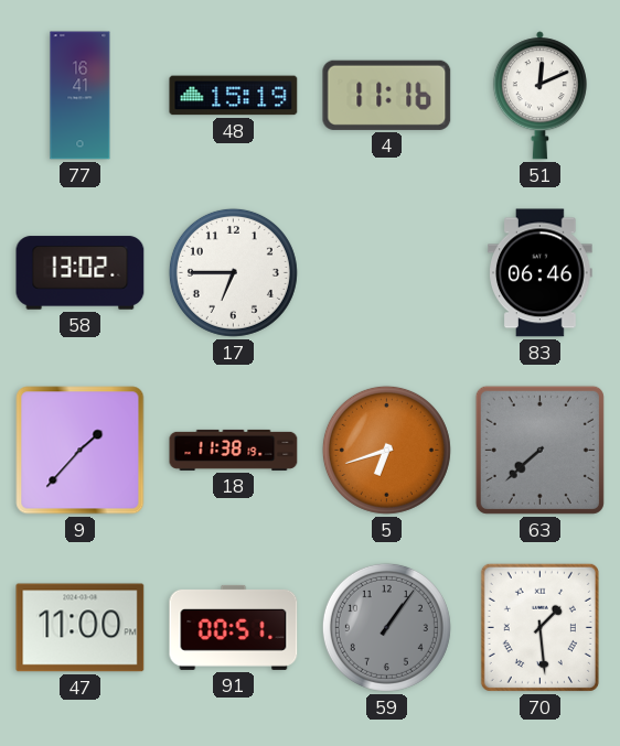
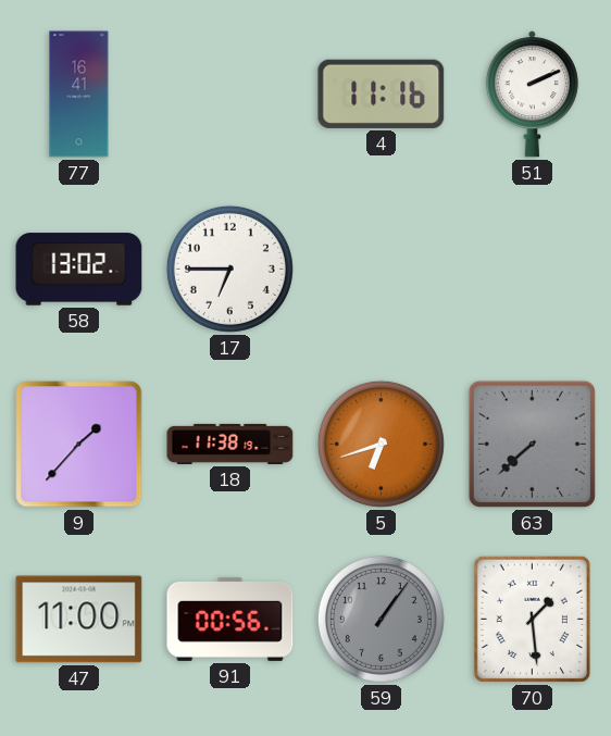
48: 15:19 -> none (234, 96)
51: 12:11 -> 2:11 (532, 95)
83: 06:46 -> none (541, 273)
91: 00:51 -> 00:56 (230, 619)
